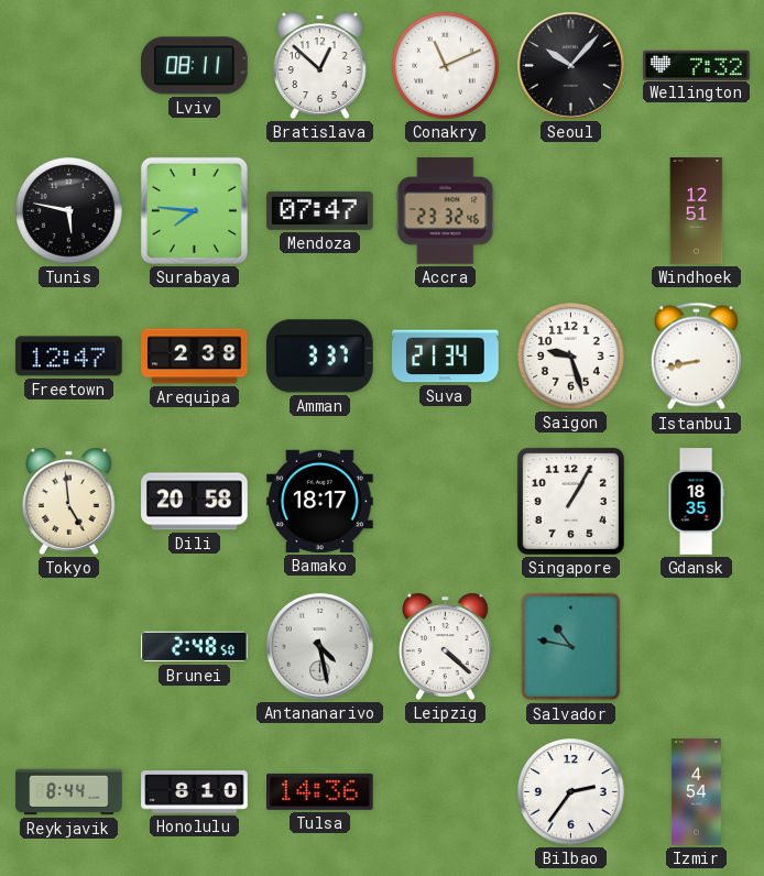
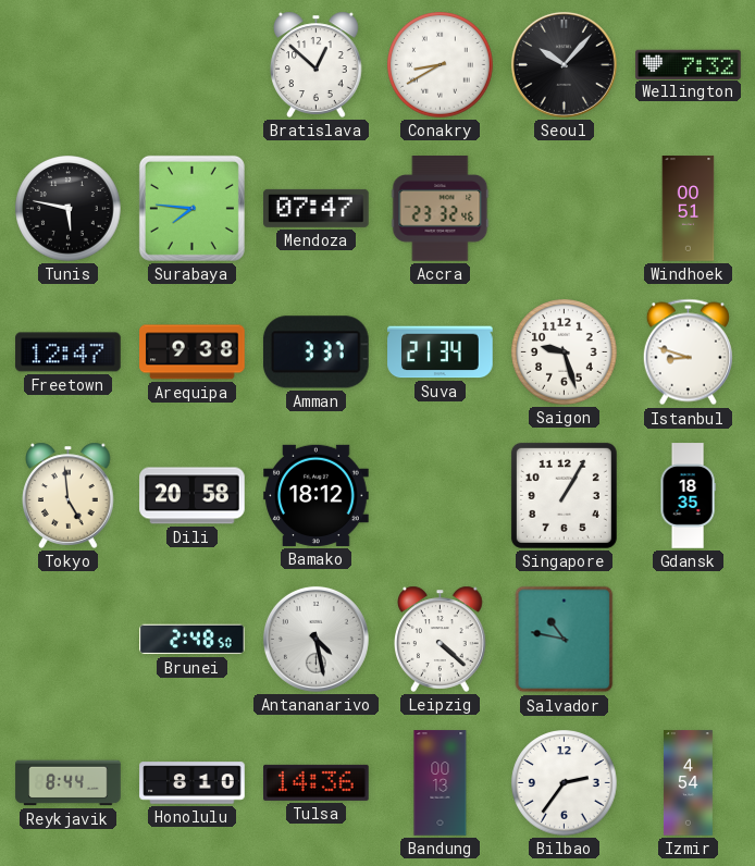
Lviv: 08:11 -> none (195, 66)
Conakry: 11:11 -> 8:40 (441, 65)
Windhoek: 12:51 -> 00:51 (689, 209)
Arequipa: 2:38 -> 9:38 (193, 352)
Istanbul: 8:43 -> 8:48 (688, 352)
Bamako: 18:17 -> 18:12 (317, 495)
Bandung: none -> 00:13 (441, 783)
